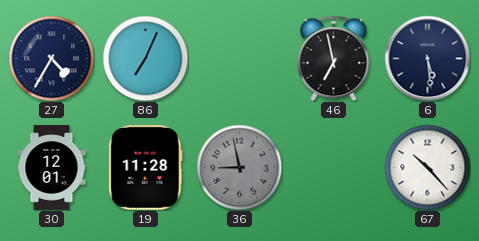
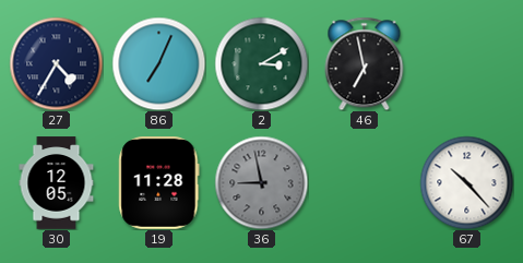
2: none -> 3:10 (261, 63)
6: 5:29 -> none (427, 58)
30: 12:01 -> 12:05 (57, 183)
